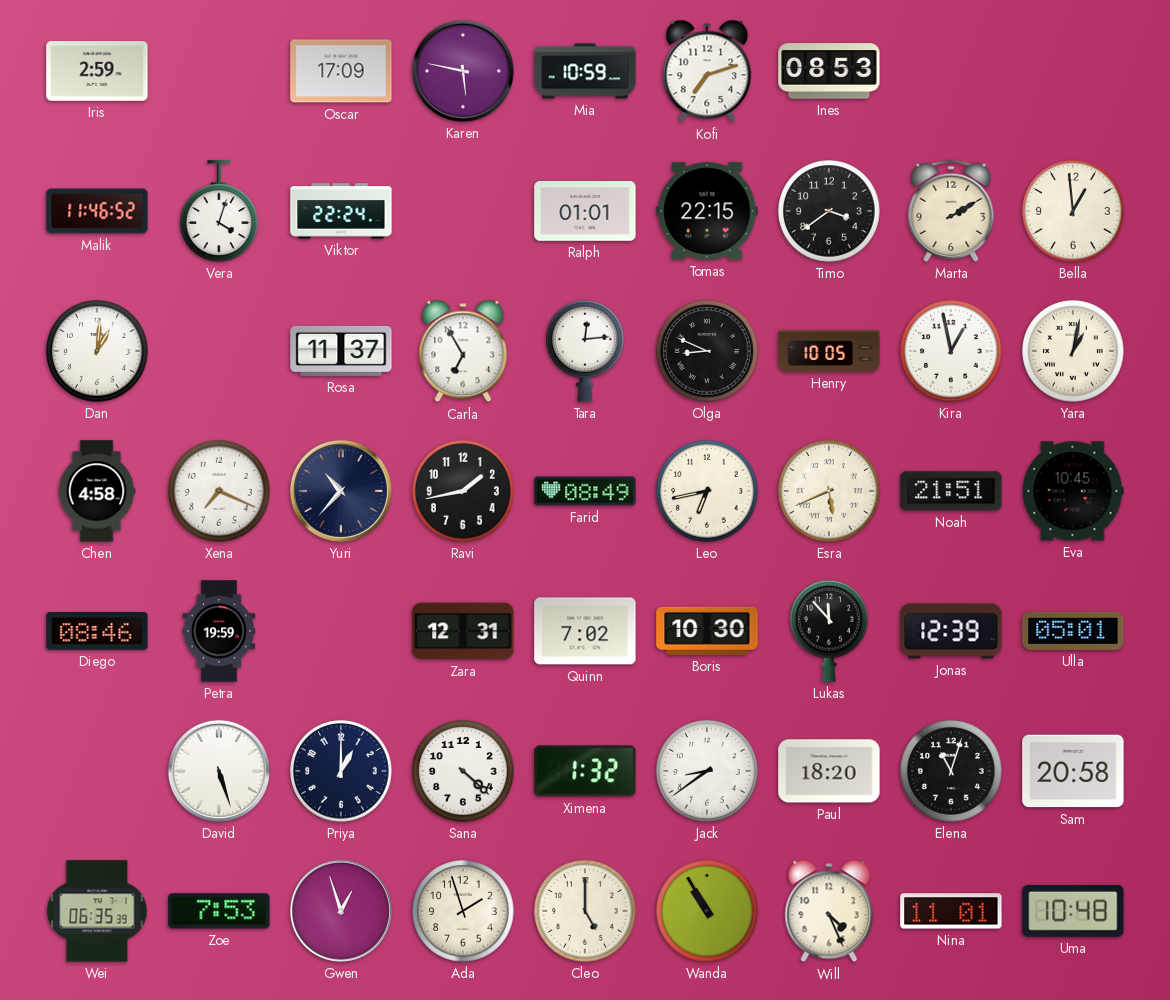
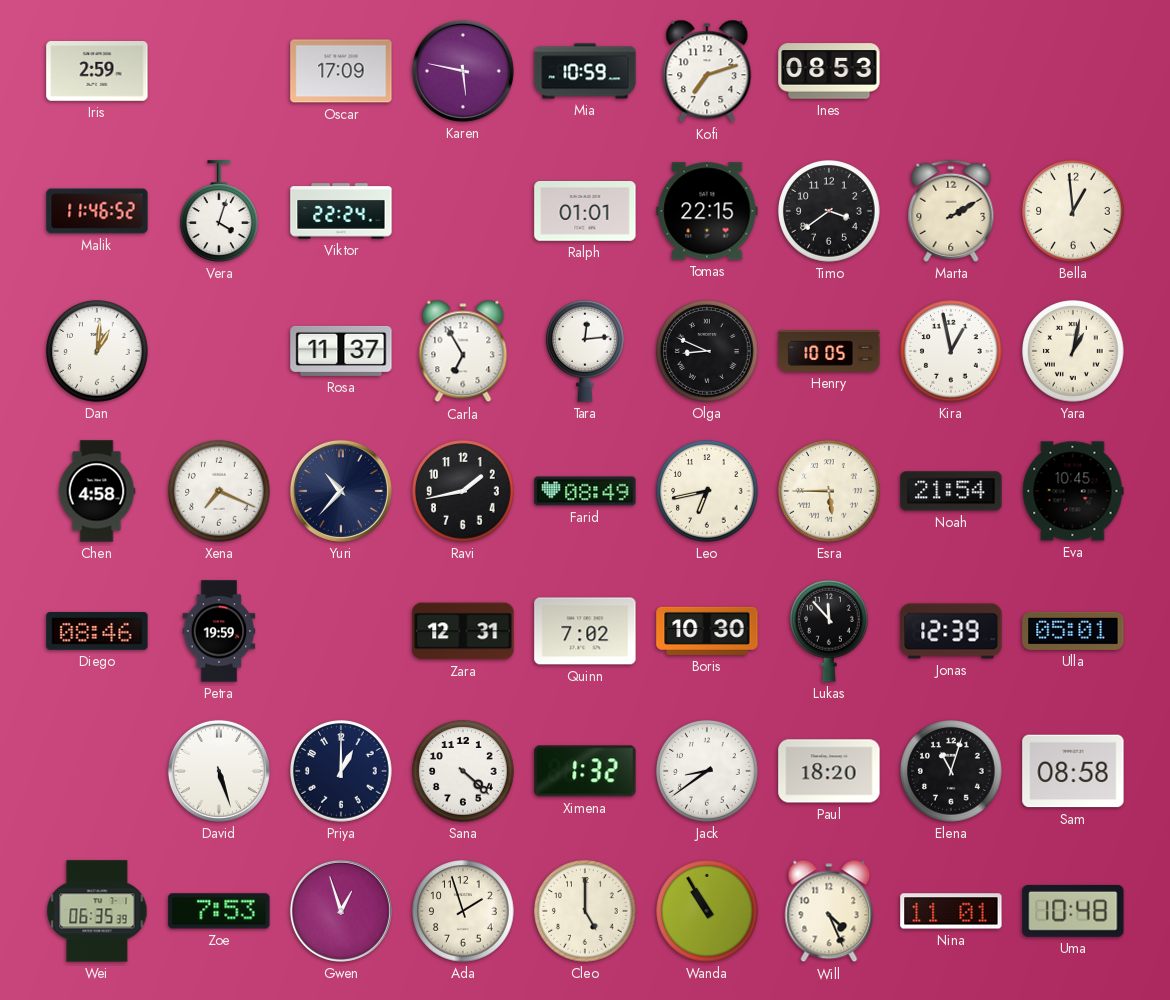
Esra: 5:41 -> 5:45 (829, 491)
Noah: 21:51 -> 21:54 (951, 491)
Sam: 20:58 -> 08:58 (1073, 771)
